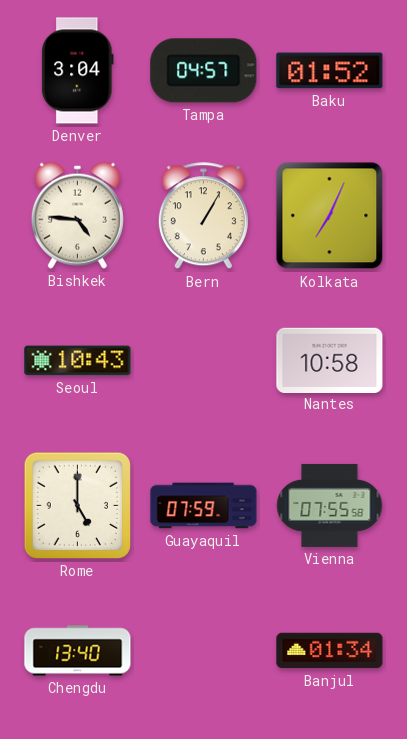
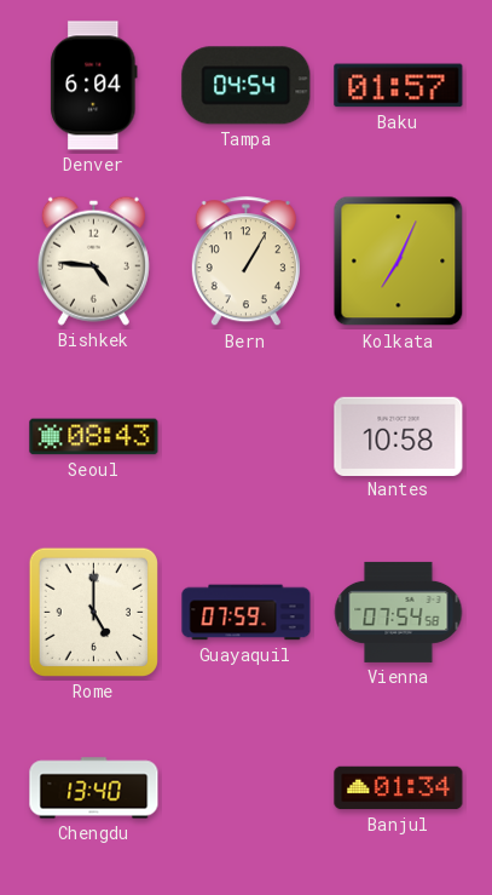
Denver: 3:04 -> 6:04 (94, 86)
Tampa: 04:57 -> 04:54 (247, 86)
Baku: 01:52 -> 01:57 (399, 86)
Seoul: 10:43 -> 08:43 (94, 437)
Vienna: 07:55 -> 07:54 (399, 612)
